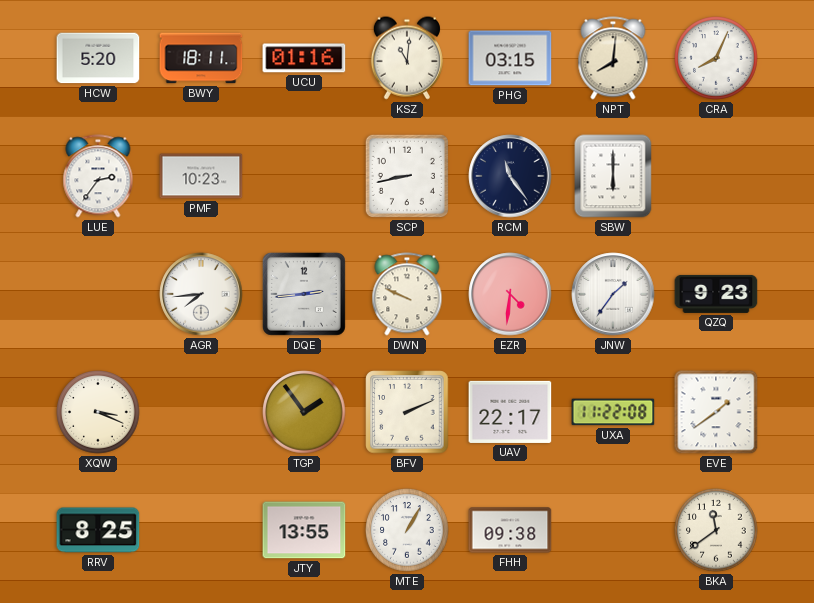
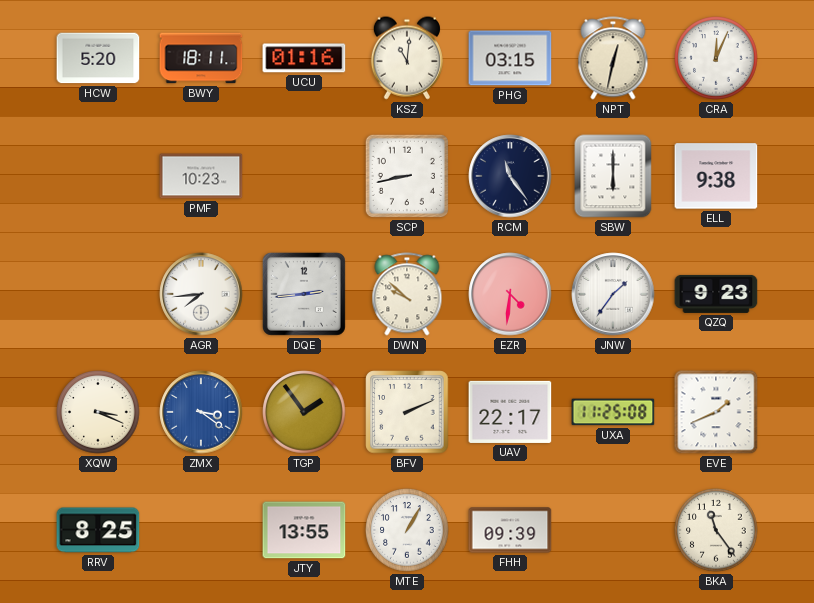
NPT: 8:01 -> 12:32 (613, 58)
CRA: 8:04 -> 12:04 (716, 58)
LUE: 2:36 -> none (98, 176)
ELL: none -> 9:38 (716, 176)
DWN: 9:49 -> 9:52 (407, 294)
ZMX: none -> 3:21 (201, 412)
UXA: 11:22 -> 11:25 (613, 412)
EVE: 1:39 -> 1:41 (716, 412)
FHH: 09:38 -> 09:39 (510, 530)
BKA: 11:39 -> 11:24 (716, 530)
